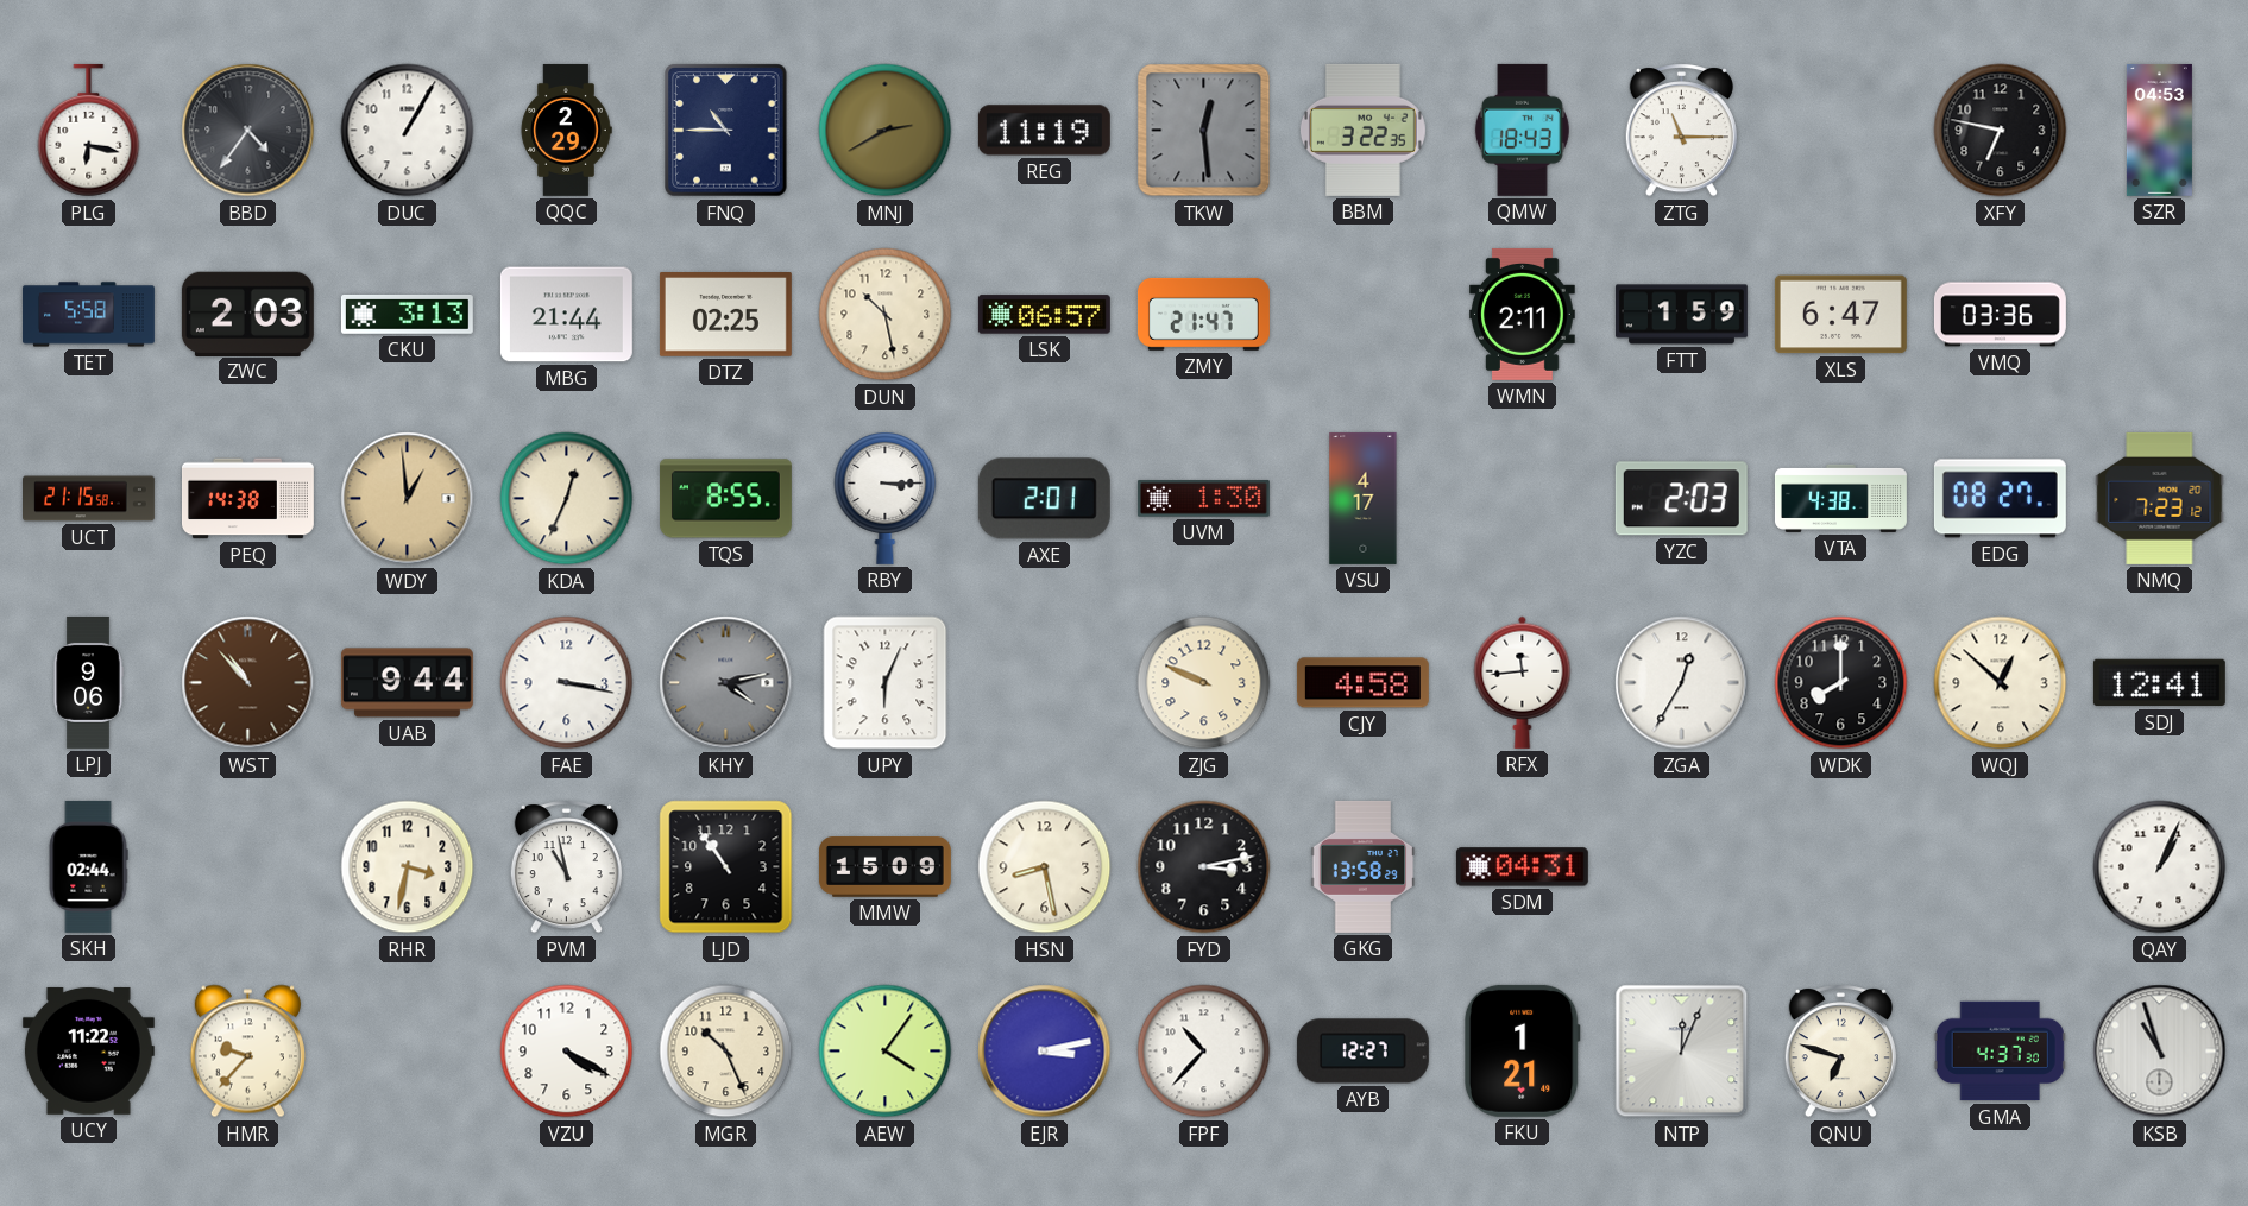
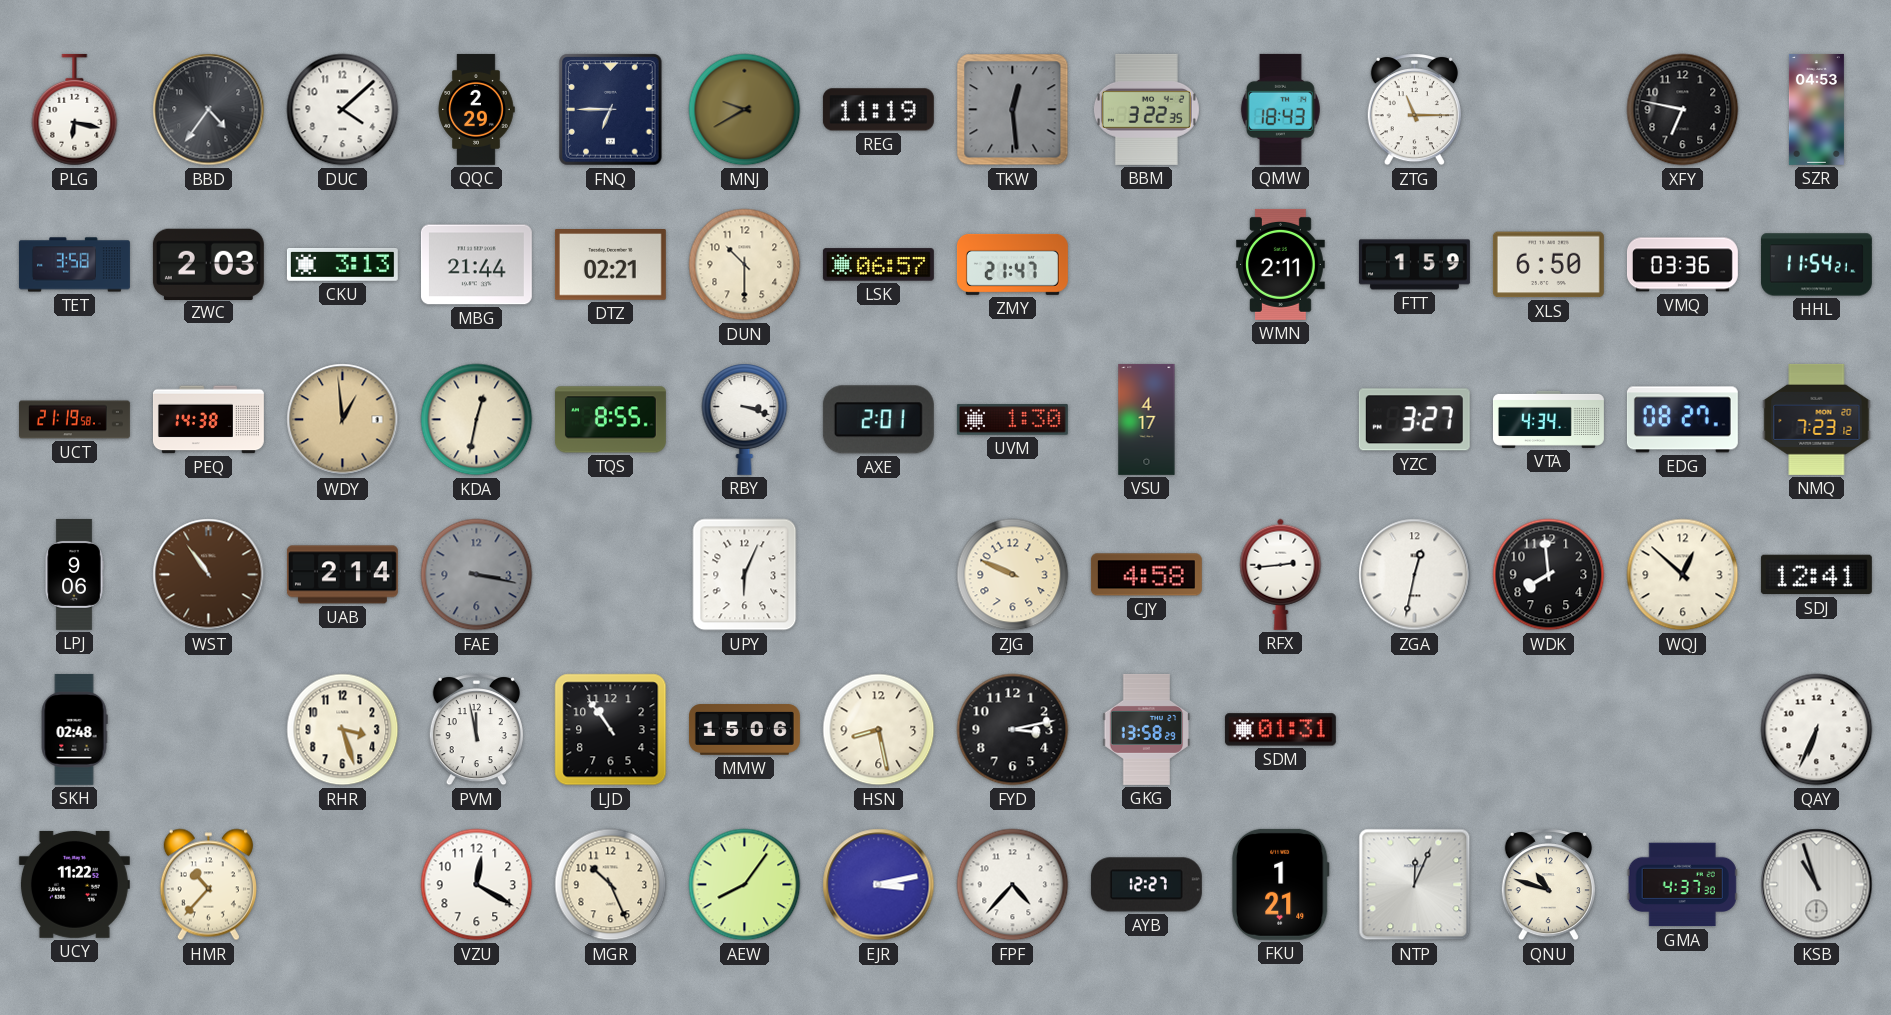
DUC: 1:05 -> 4:08 (343, 110)
FNQ: 10:45 -> 6:45 (611, 110)
MNJ: 2:40 -> 9:40 (745, 110)
TET: 5:58 -> 3:58 (74, 265)
DTZ: 02:25 -> 02:21 (610, 265)
DUN: 10:28 -> 10:30 (745, 265)
XLS: 6:47 -> 6:50 (1548, 265)
HHL: none -> 11:54 (1816, 265)
UCT: 21:15 -> 21:19 (75, 420)
KDA: 12:34 -> 12:32 (477, 420)
RBY: 3:15 -> 3:18 (745, 419)
YZC: 2:03 -> 3:27 (1414, 420)
VTA: 4:38 -> 4:34 (1548, 419)
WST: 10:53 -> 10:54 (209, 575)
UAB: 9:44 -> 2:14 (342, 575)
FAE dial: white -> grey (477, 575)
KHY: 4:13 -> none (726, 683)
RFX: 11:44 -> 2:44 (1281, 574)
ZGA: 12:35 -> 12:32 (1415, 575)
WDK: 8:00 -> 7:59 (1549, 575)
SKH: 02:44 -> 02:48 (74, 729)
RHR: 3:32 -> 3:27 (343, 730)
PVM: 10:58 -> 11:58 (476, 730)
MMW: 15:09 -> 15:06 (744, 730)
SDM: 04:31 -> 01:31 (1280, 730)
QAY: 1:04 -> 6:34 (1817, 730)
HMR: 9:37 -> 10:37 (208, 885)
VZU: 4:20 -> 12:20 (477, 885)
AEW: 4:06 -> 8:06 (745, 885)
FPF: 10:37 -> 4:37 (1013, 885)
QNU: 6:48 -> 10:48 (1548, 885)
